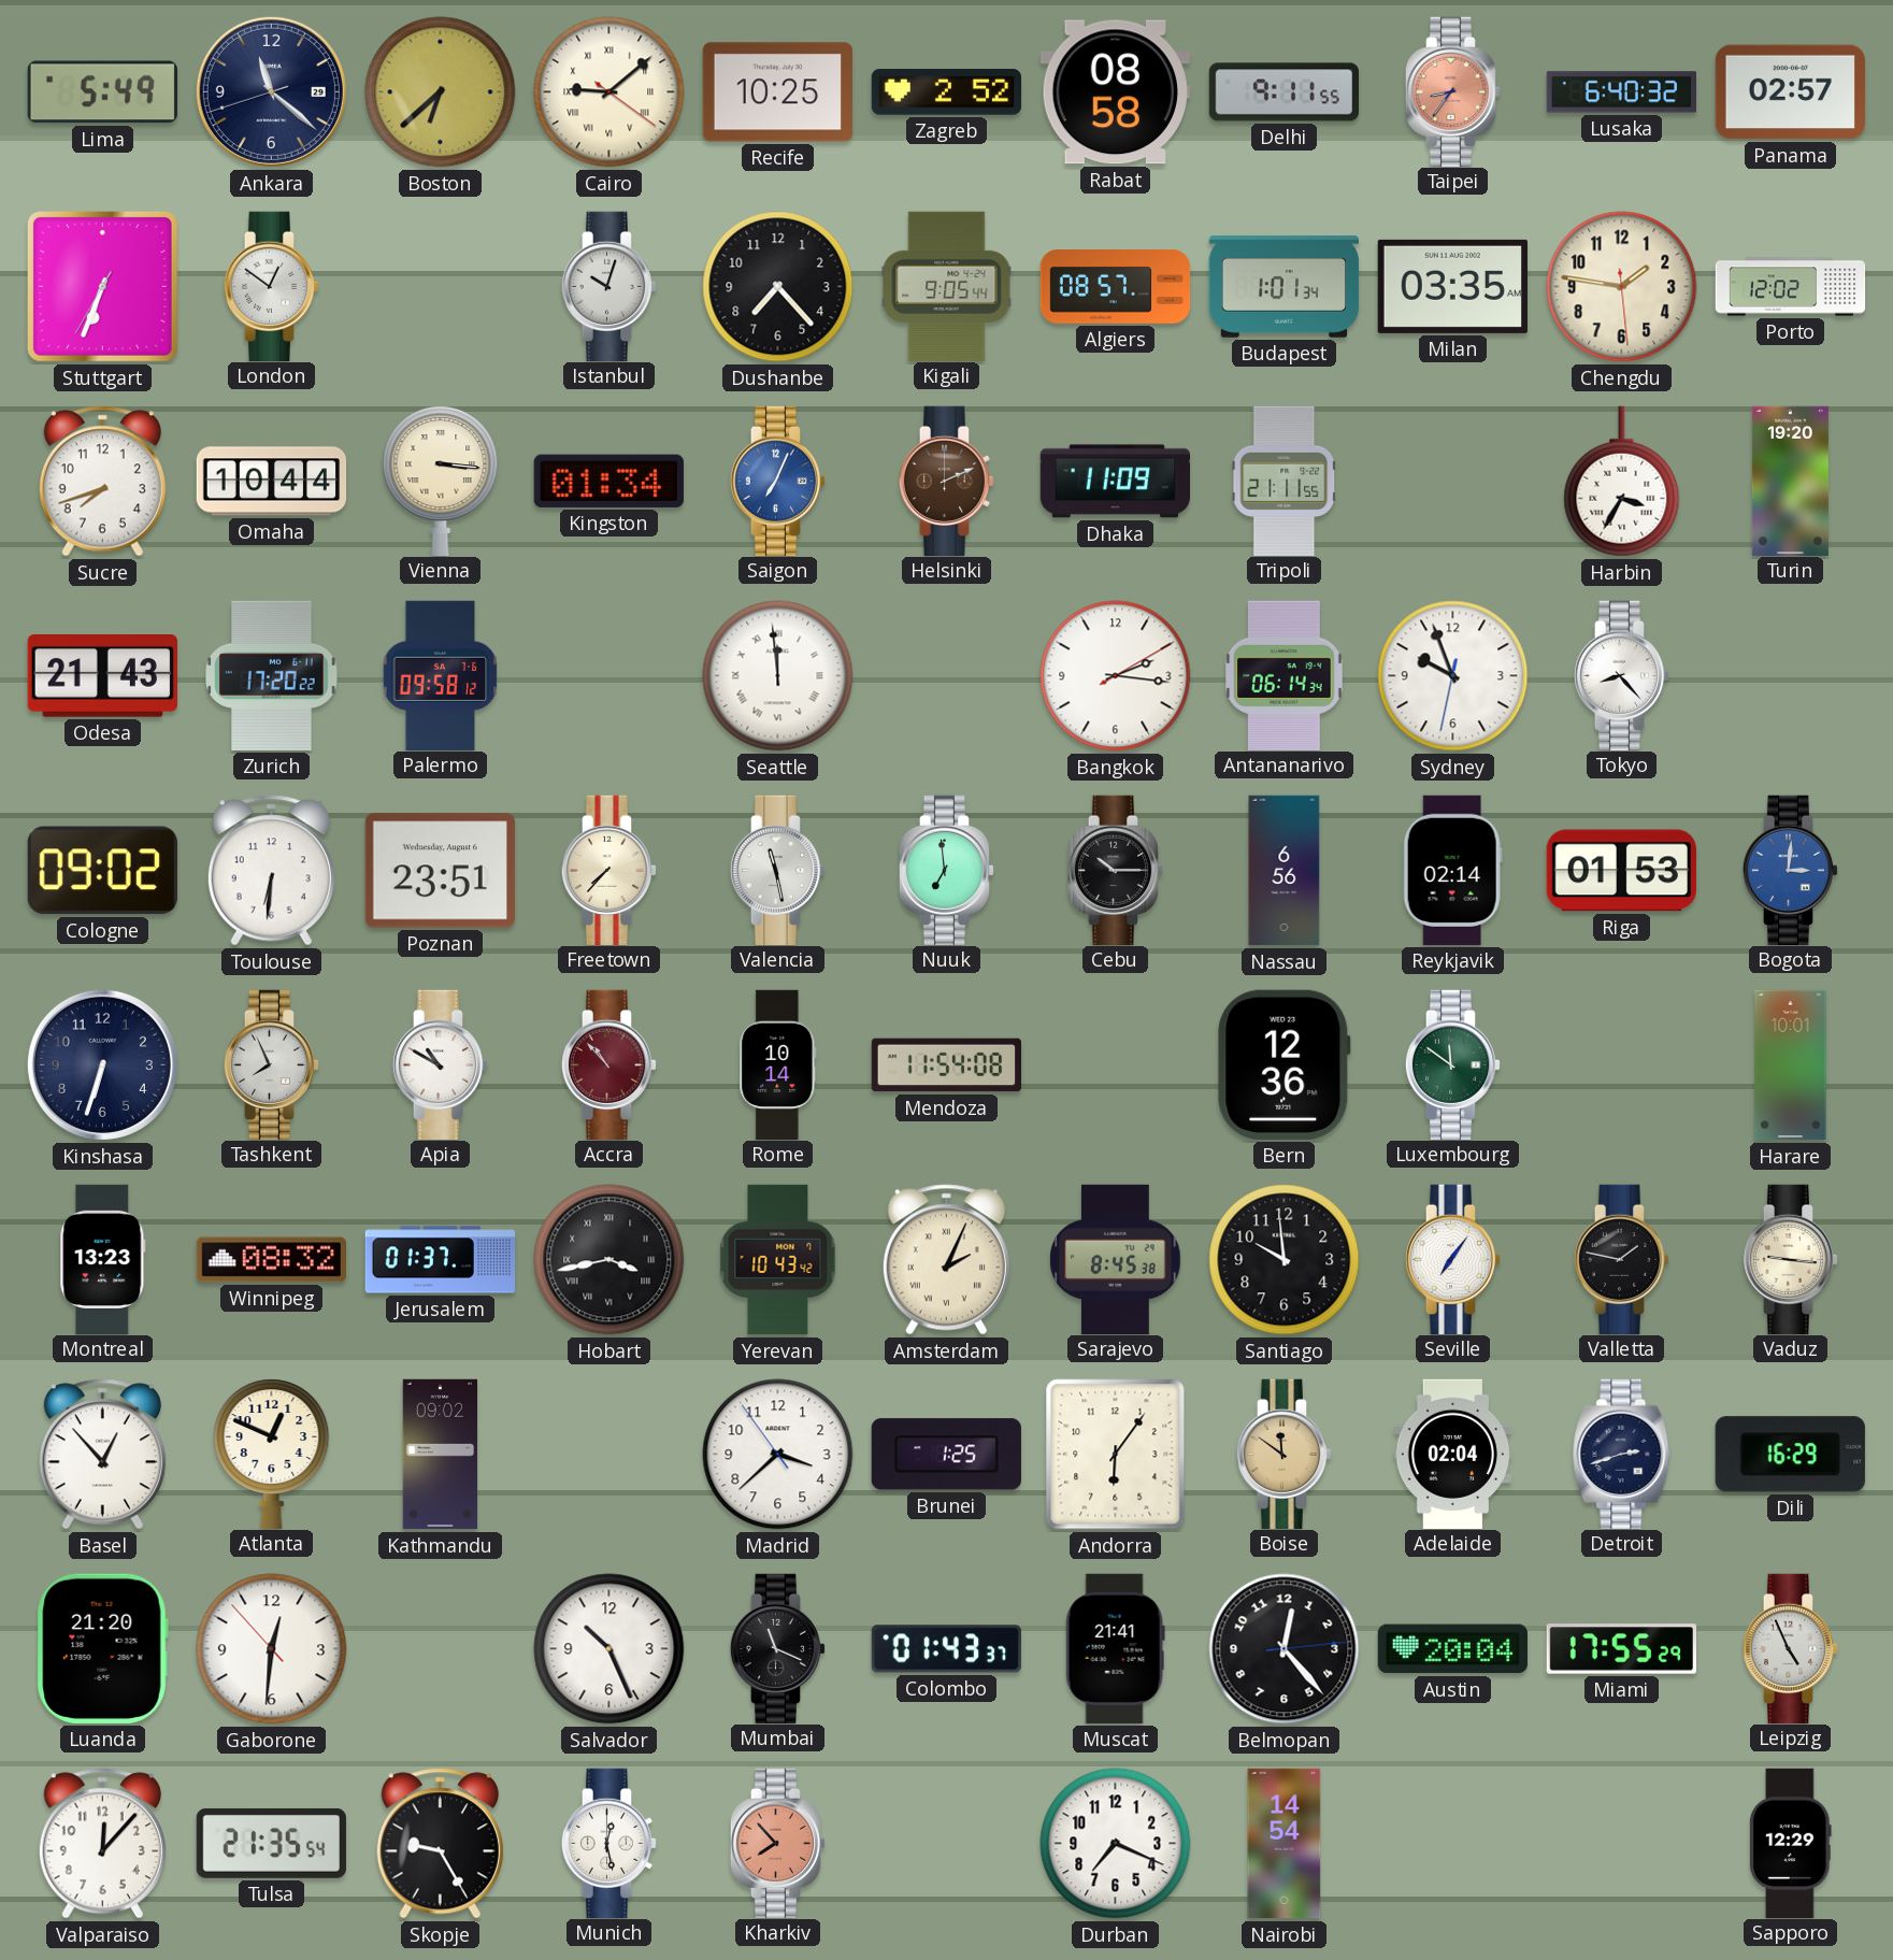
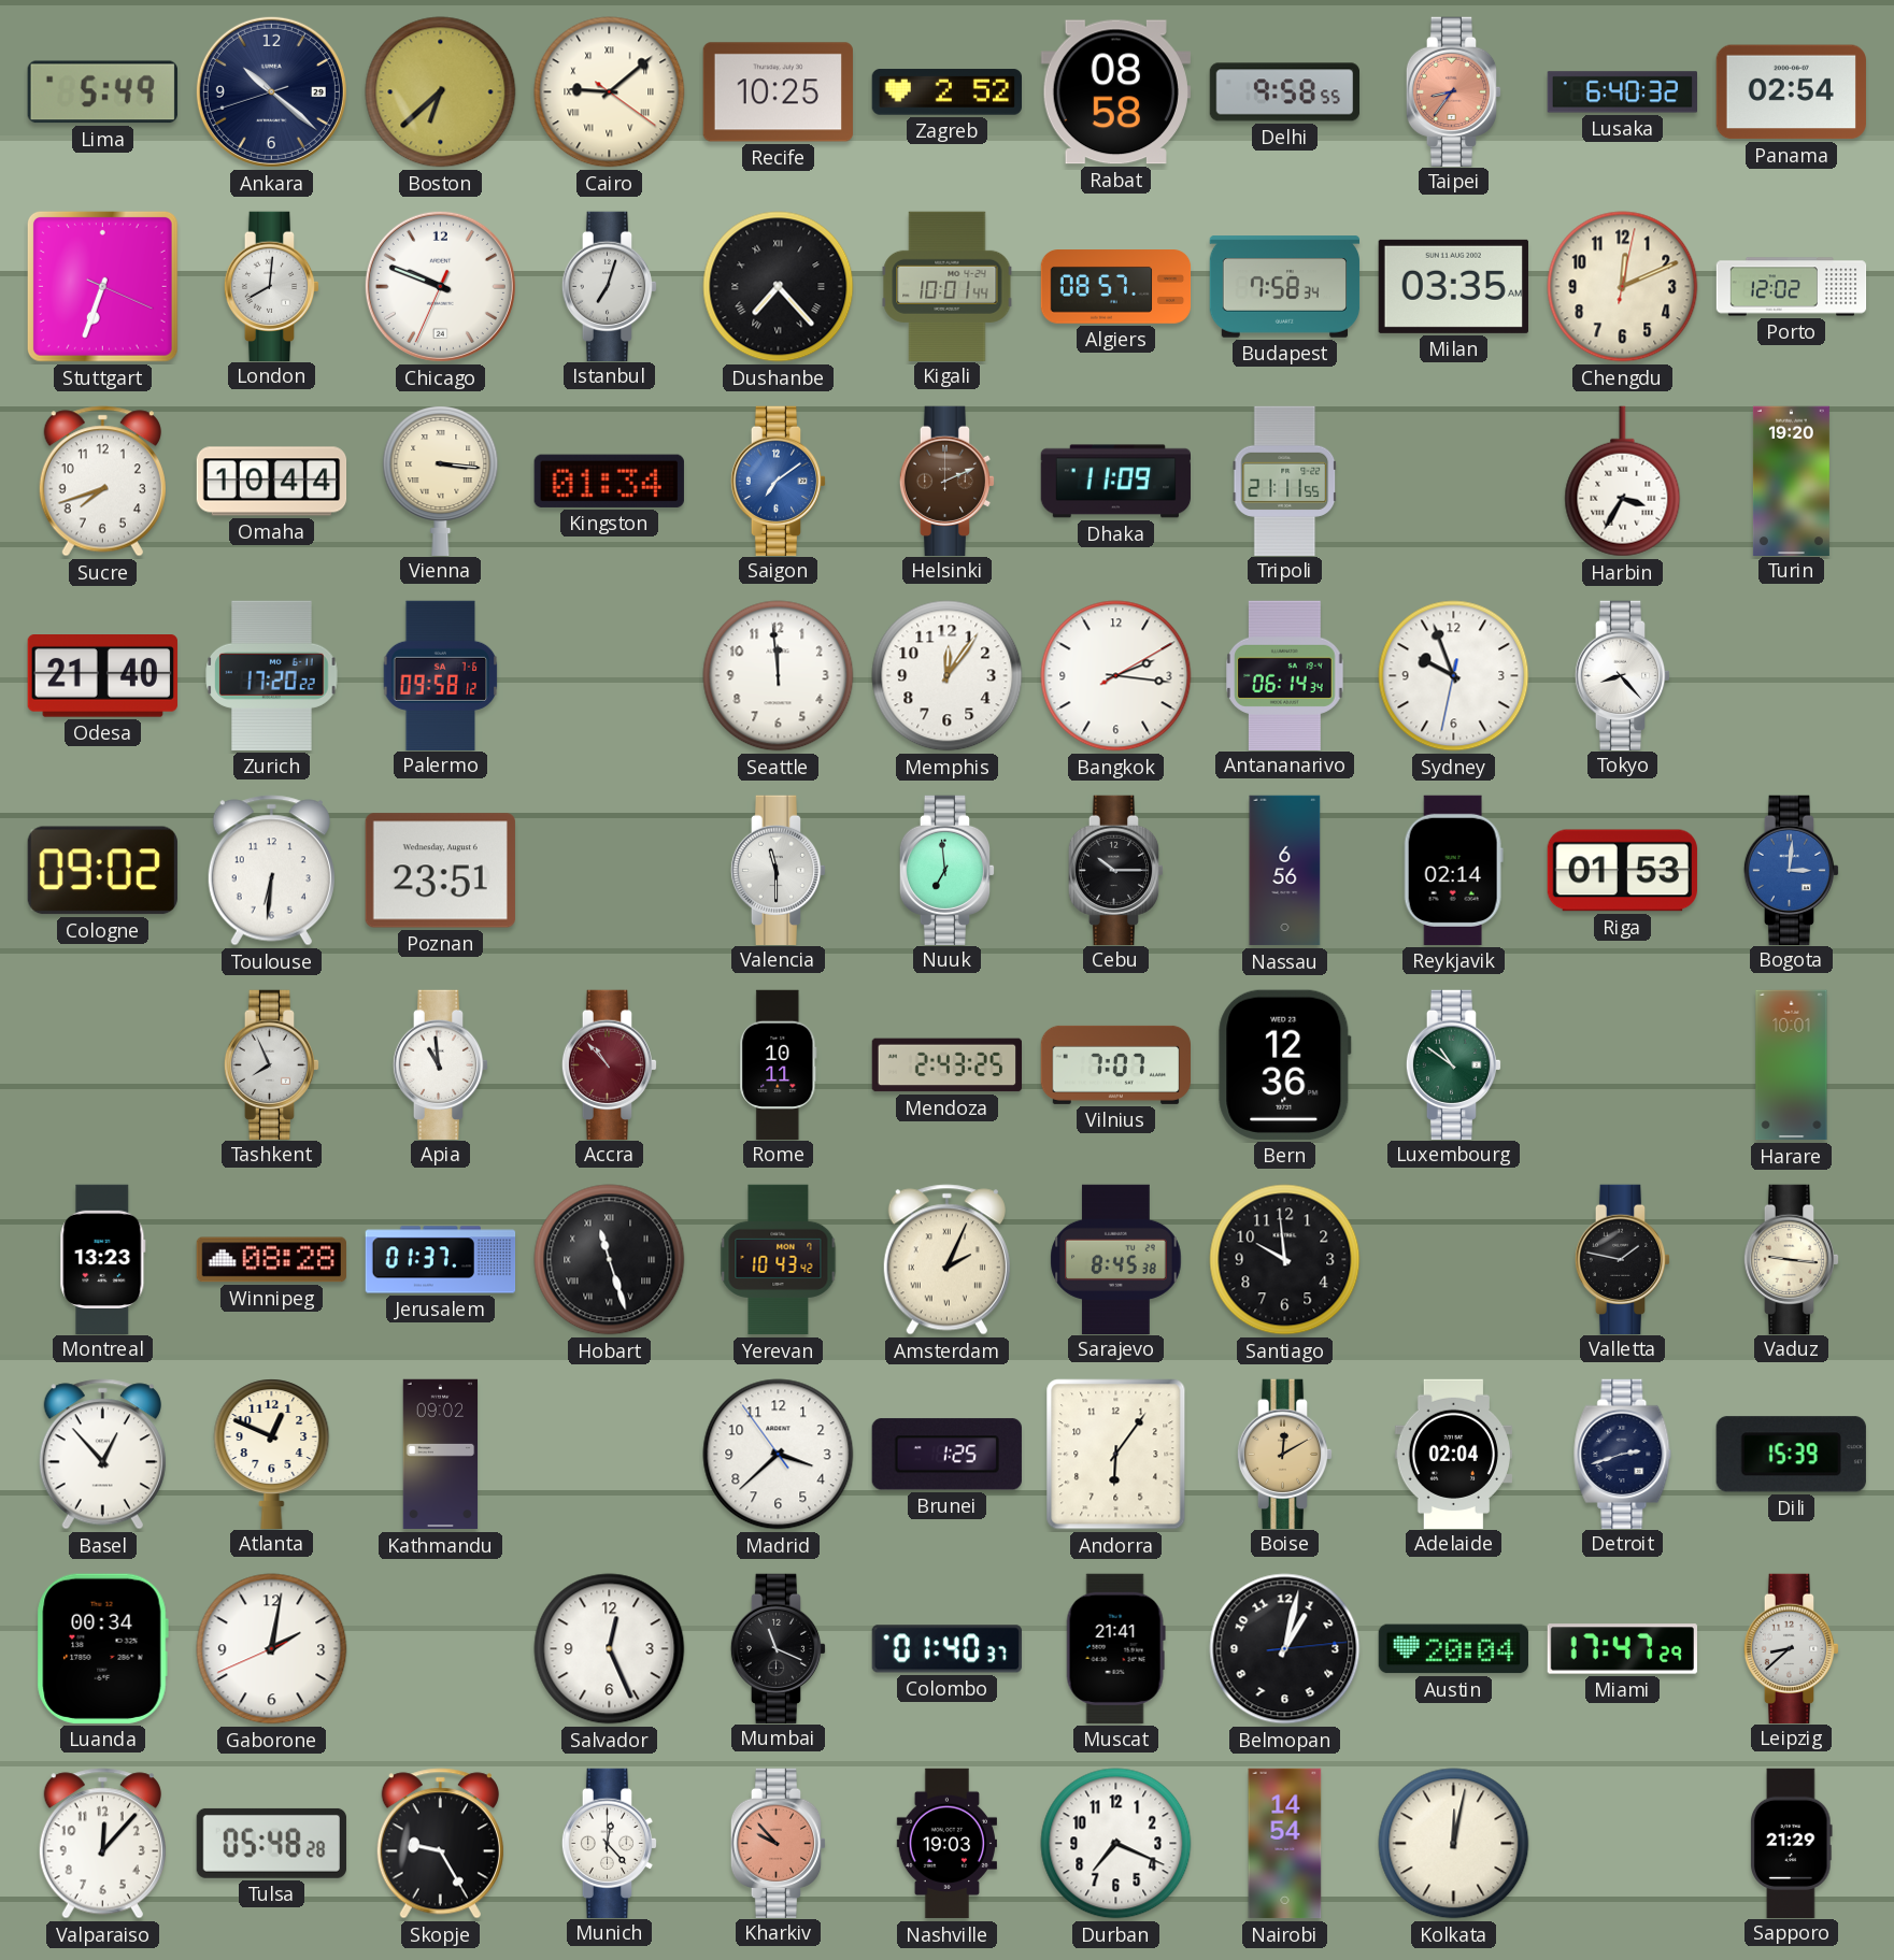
Ankara: 11:21 -> 10:21 (271, 91)
Delhi: 9:11 -> 9:58 (1285, 92)
Panama: 02:57 -> 02:54 (1791, 92)
Stuttgart: 6:33:35 -> 6:33:19 (102, 286)
London: 12:51 -> 8:01 (272, 286)
Chicago: none -> 9:48 (440, 286)
Istanbul: 10:03 -> 7:03 (610, 286)
Dushanbe numerals: Arabic -> Roman (779, 287)
Kigali: 9:05 -> 10:01 (948, 286)
Budapest: 1:01 -> 7:58 (1285, 287)
Chengdu: 1:46 -> 12:11 (1623, 287)
Saigon: 7:04 -> 7:09 (779, 481)
Odesa: 21:43 -> 21:40 (102, 676)
Seattle numerals: Roman -> Arabic (779, 676)
Memphis: none -> 12:06 (948, 676)
Freetown: 7:37 -> none (610, 870)
Valencia: 11:28 -> 11:30 (779, 870)
Kinshasa: 6:33 -> none (102, 1064)
Apia: 10:50 -> 10:59 (441, 1064)
Rome: 10:14 -> 10:11 (779, 1064)
Mendoza: 11:54 -> 2:43 (946, 1065)
Vilnius: none -> 7:07 (1115, 1064)
Luxembourg: 11:51 -> 10:51 (1454, 1064)
Winnipeg: 08:32 -> 08:28 (271, 1260)
Hobart: 3:43 -> 11:27 (610, 1260)
Seville: 7:06 -> none (1453, 1259)
Boise: 11:51 -> 12:10 (1285, 1454)
Dili: 16:29 -> 15:39 (1791, 1455)
Luanda: 21:20 -> 00:34 (102, 1648)
Gaborone: 12:30 -> 2:01 (272, 1649)
Salvador: 10:26 -> 12:26 (610, 1649)
Colombo: 01:43 -> 01:40 (946, 1649)
Belmopan: 12:23 -> 1:02 (1285, 1649)
Miami: 17:55 -> 17:47 (1622, 1649)
Leipzig: 4:56 -> 8:38 (1792, 1648)
Tulsa: 21:35 -> 05:48 (271, 1843)
Munich: 12:28 -> 12:23 (610, 1843)
Kharkiv: 7:53 -> 9:53 (779, 1843)
Nashville: none -> 19:03 (946, 1844)
Kolkata: none -> 12:02 (1454, 1844)
Sapporo: 12:29 -> 21:29 (1792, 1843)
